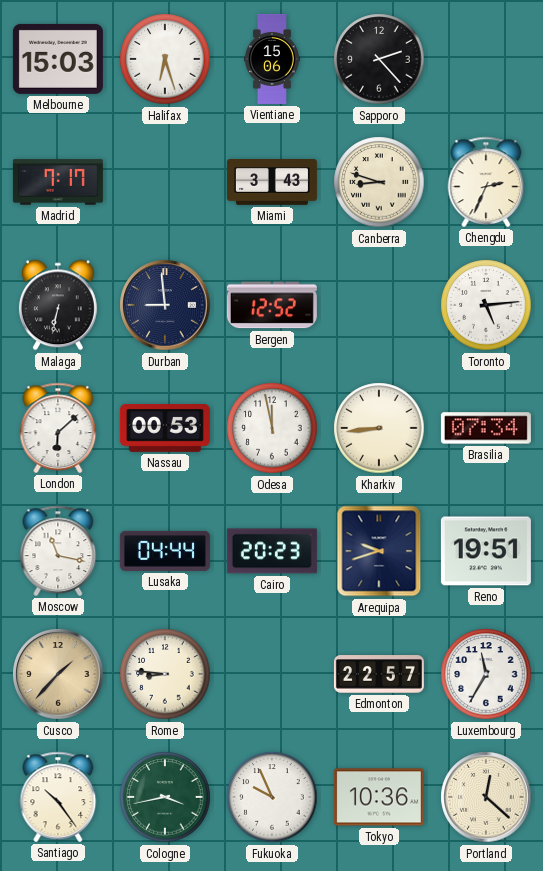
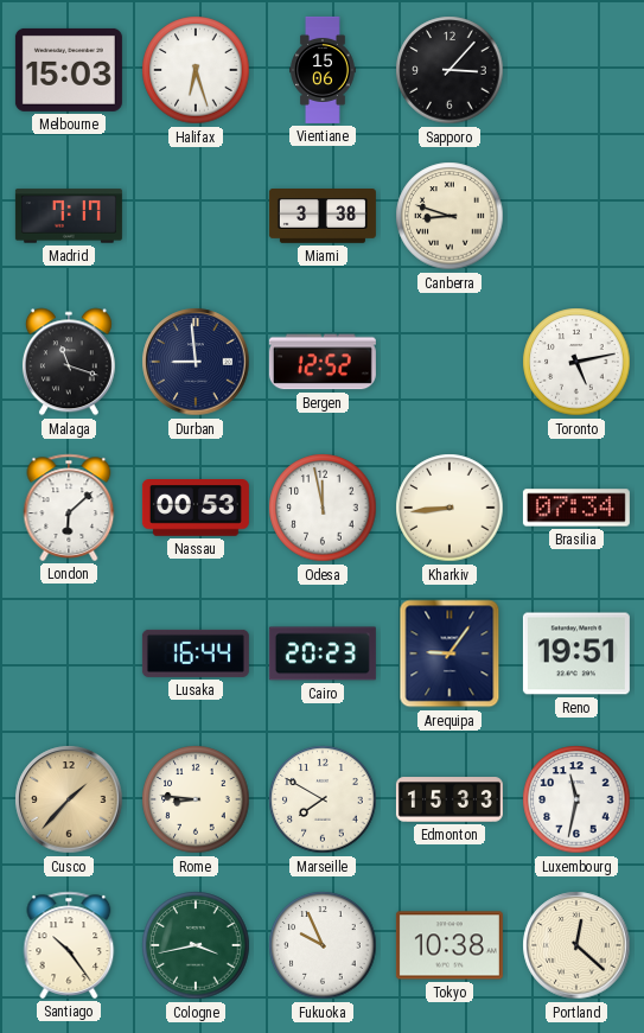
Sapporo: 2:23 -> 3:07 (449, 70)
Miami: 3:43 -> 3:38 (323, 216)
Chengdu: 2:34 -> none (486, 182)
Malaga: 6:32 -> 11:18 (69, 362)
Toronto: 5:14 -> 5:13 (576, 362)
Moscow: 11:17 -> none (58, 551)
Lusaka: 04:44 -> 16:44 (196, 653)
Arequipa: 9:42 -> 9:06 (449, 653)
Marseille: none -> 7:50 (323, 799)
Edmonton: 22:57 -> 15:33 (449, 799)
Luxembourg: 11:35 -> 11:32 (576, 799)
Tokyo: 10:36 -> 10:38 (449, 945)
